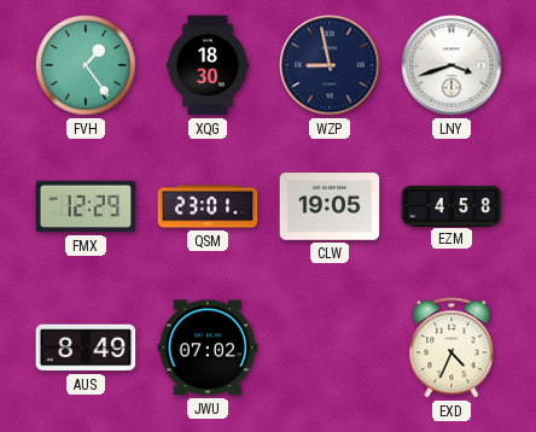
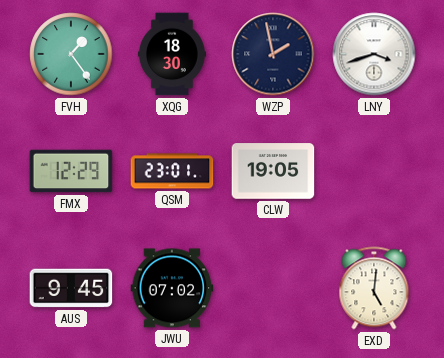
WZP: 8:58 -> 1:58 (273, 54)
EZM: 4:58 -> none (451, 205)
AUS: 8:49 -> 9:45 (71, 288)
EXD: 4:34 -> 5:01 (374, 288)
